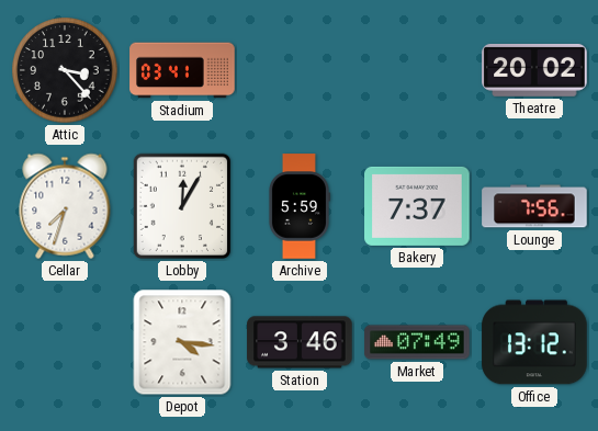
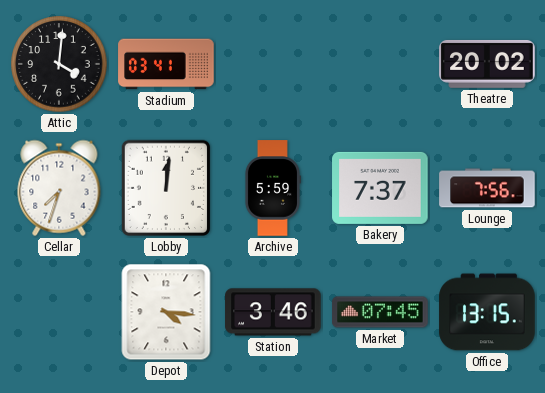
Attic: 3:23 -> 4:01 (59, 64)
Lobby: 12:05 -> 12:01 (165, 188)
Market: 07:49 -> 07:45 (380, 312)
Office: 13:12 -> 13:15 (487, 312)
